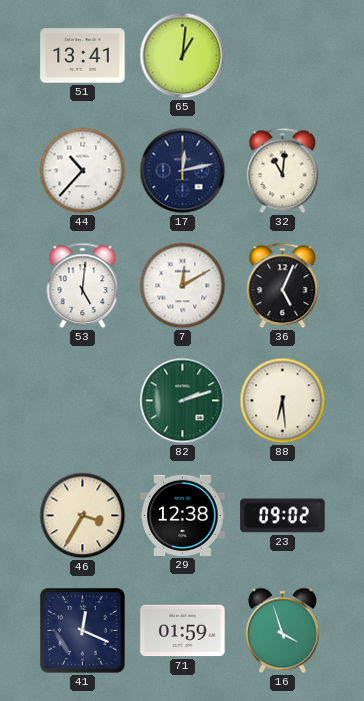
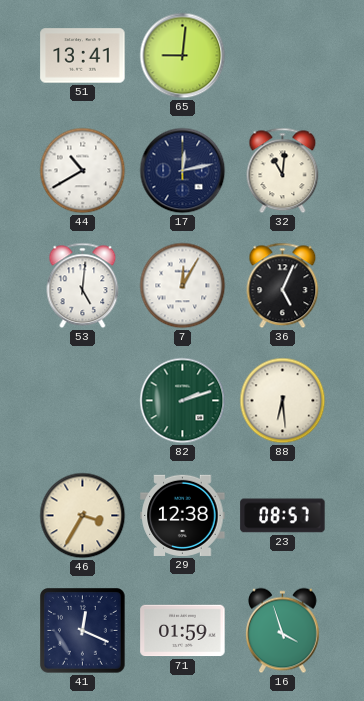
65: 1:01 -> 9:01 (183, 56)
44: 10:37 -> 10:40 (83, 171)
7: 12:10 -> 12:05 (183, 286)
23: 09:02 -> 08:57 (283, 516)
